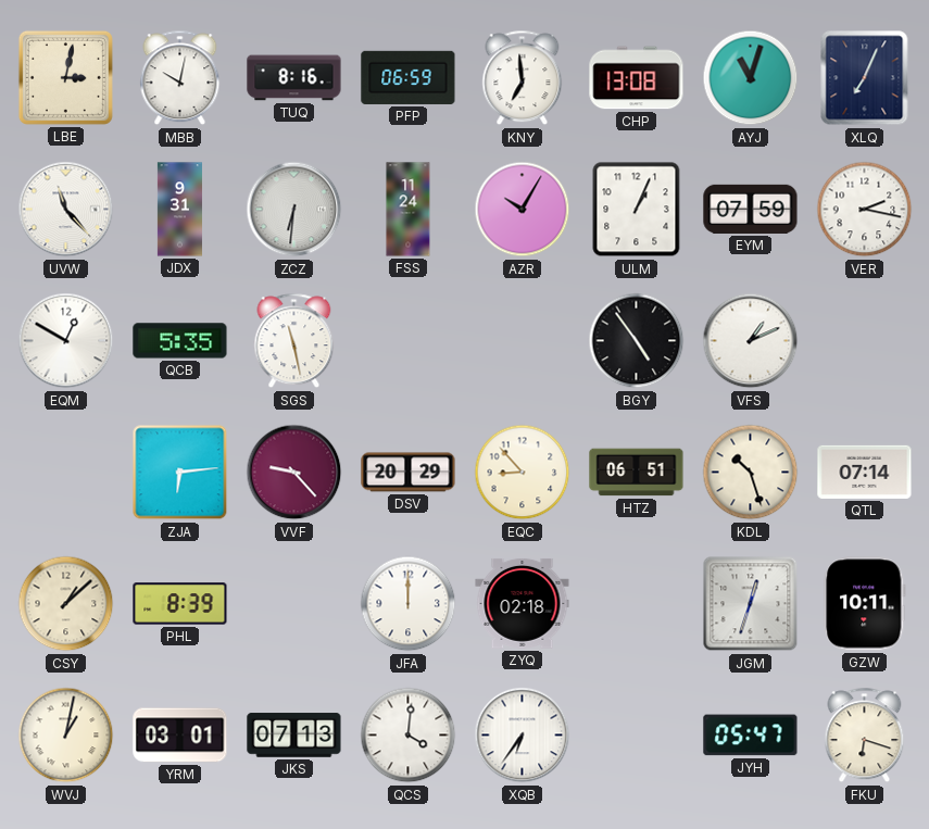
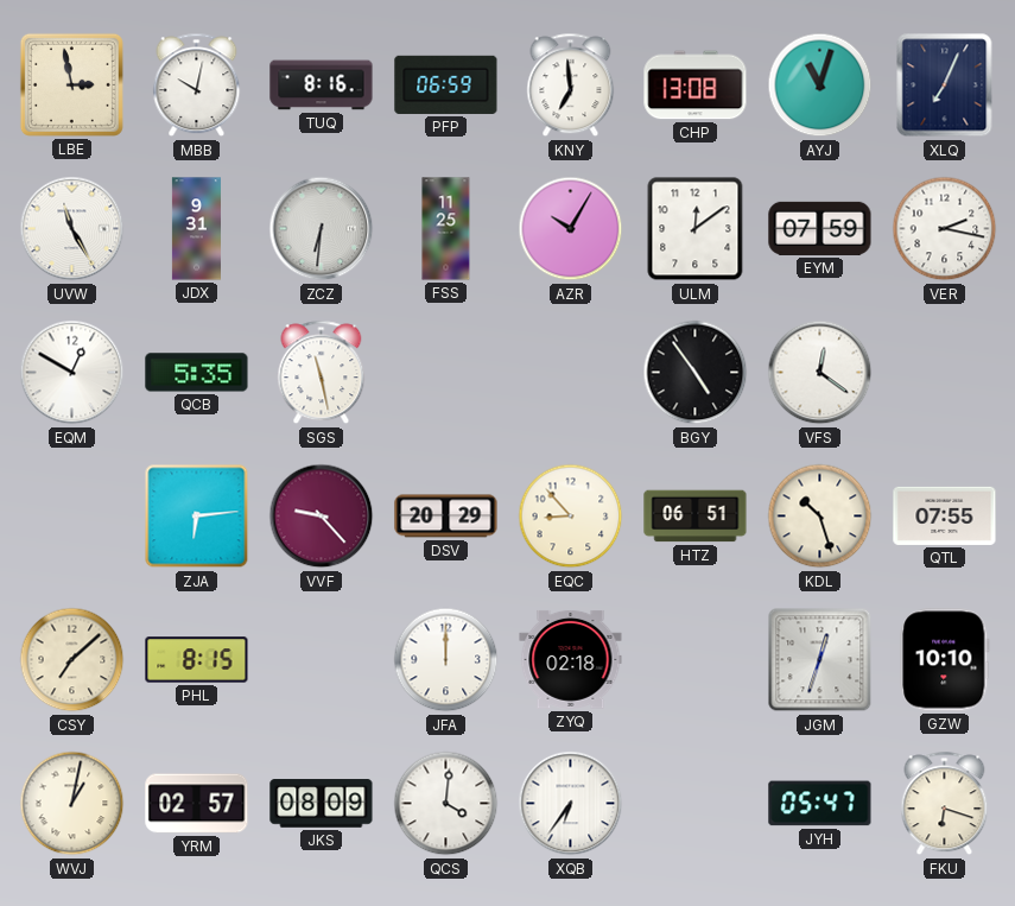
LBE: 3:02 -> 2:58 (71, 84)
UVW: 11:23 -> 11:25 (72, 229)
FSS: 11:24 -> 11:25 (446, 229)
ULM: 1:04 -> 12:09 (696, 229)
VFS: 1:11 -> 12:21 (820, 373)
QTL: 07:14 -> 07:55 (945, 515)
CSY: 1:08 -> 7:08 (72, 660)
PHL: 8:39 -> 8:15 (197, 660)
GZW: 10:11 -> 10:10 (945, 660)
YRM: 03:01 -> 02:57 (197, 804)
JKS: 07:13 -> 08:09 (322, 804)
